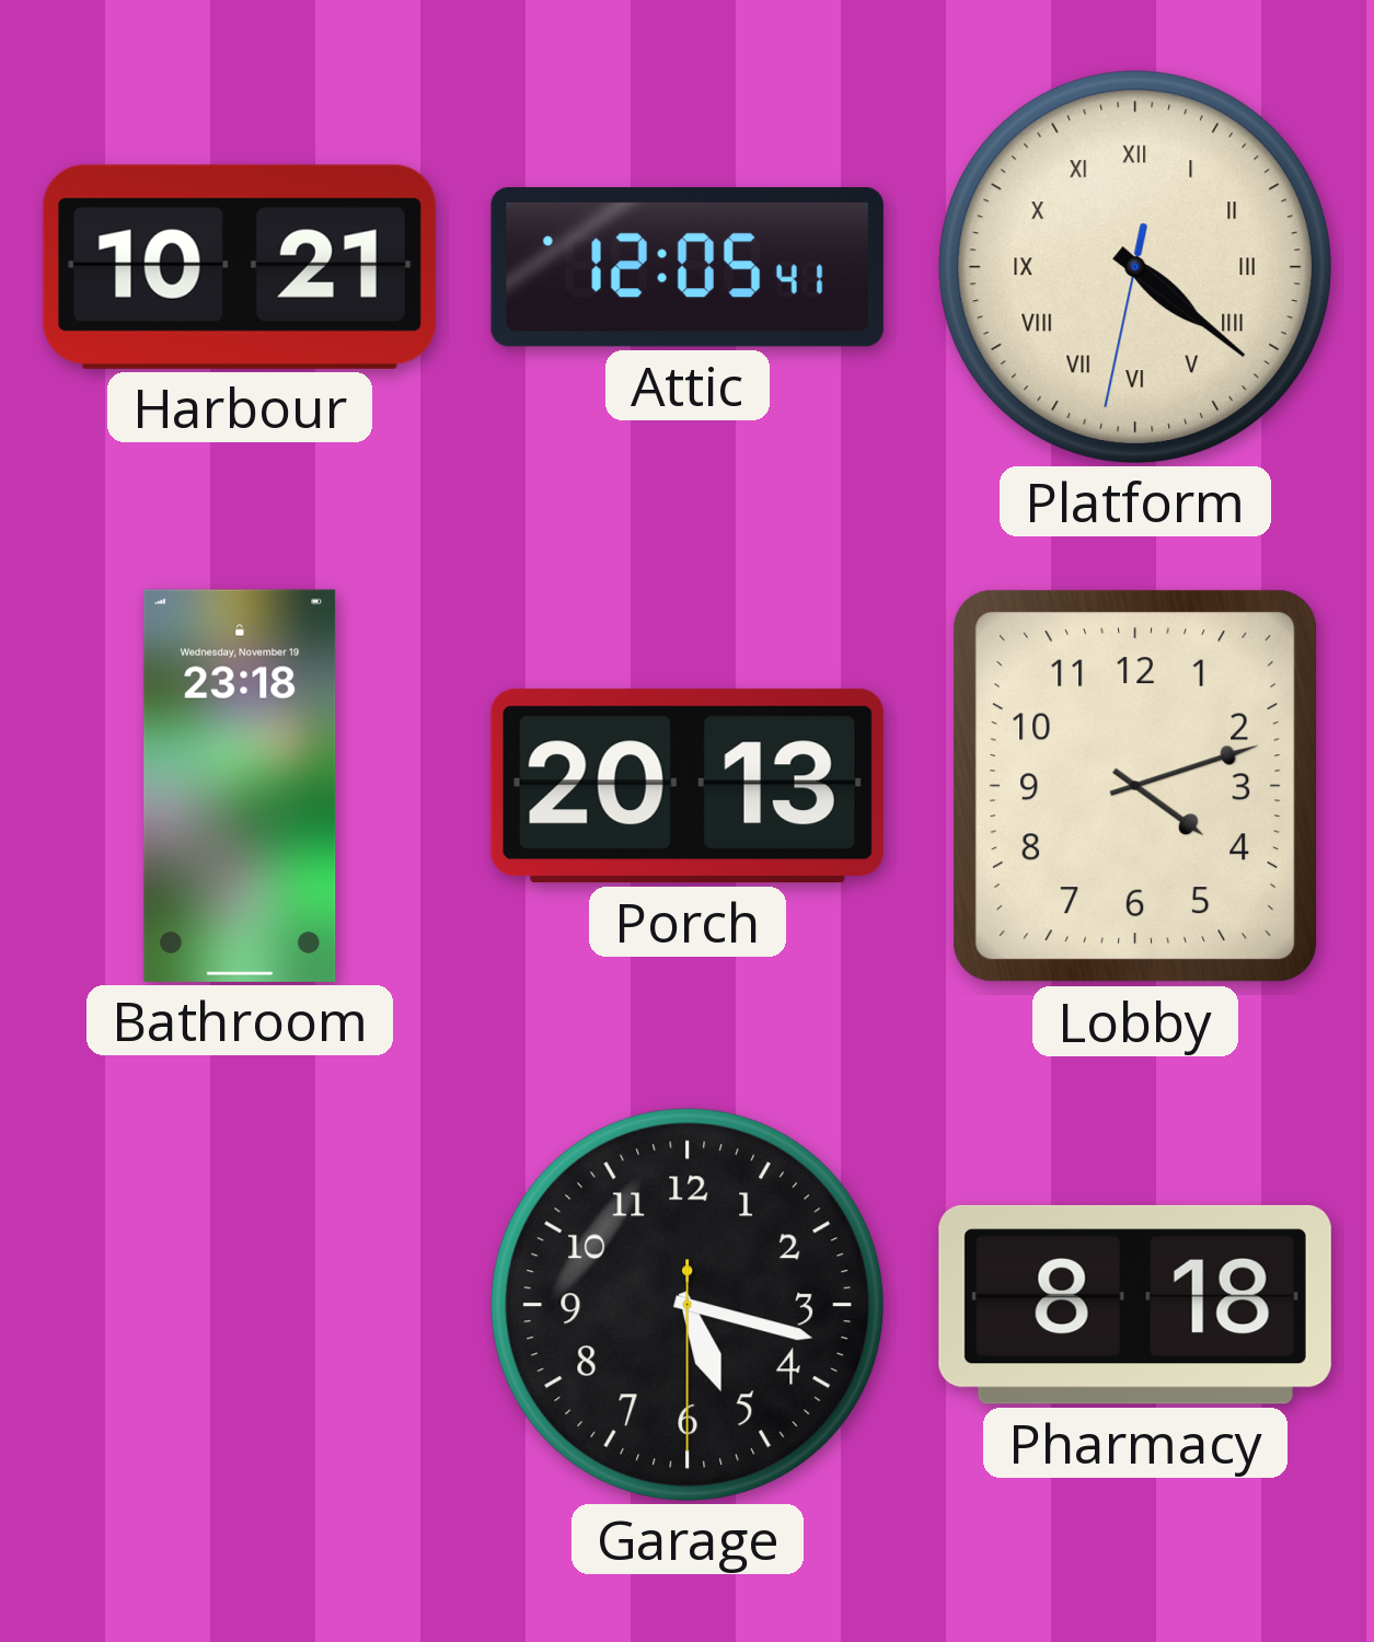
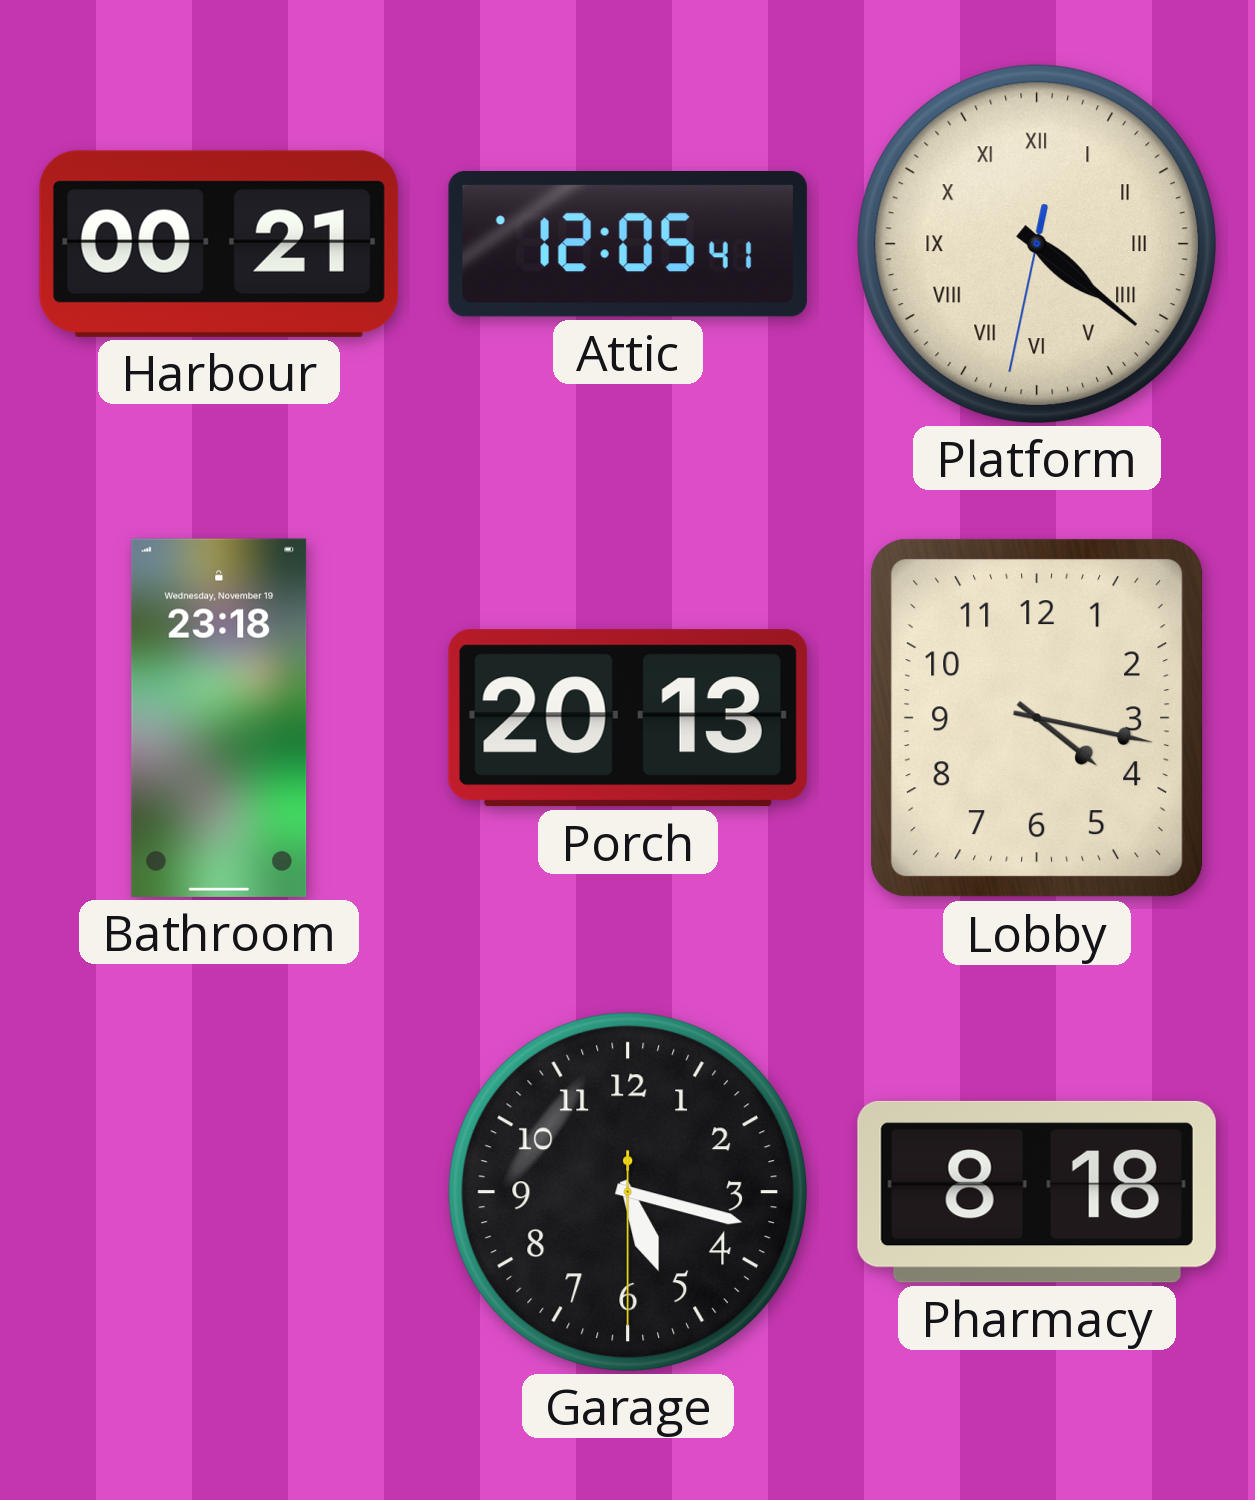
Harbour: 10:21 -> 00:21 (219, 244)
Lobby: 4:12 -> 4:17 (1037, 718)
